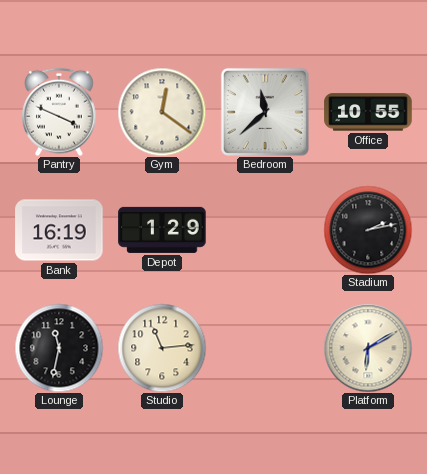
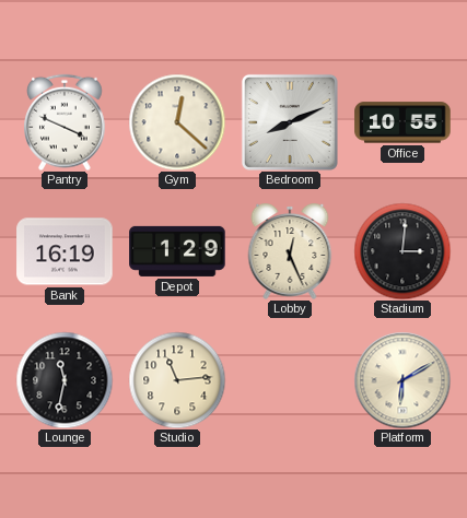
Gym: 12:21 -> 12:22 (177, 122)
Bedroom: 11:38 -> 8:11 (290, 122)
Lobby: none -> 12:26 (290, 252)
Stadium: 2:13 -> 3:01 (402, 251)
